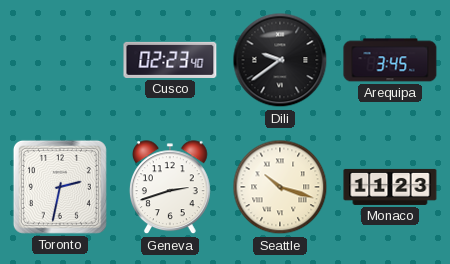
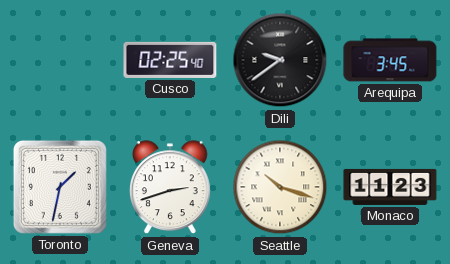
Cusco: 02:23 -> 02:25 (170, 60)
Toronto: 2:32 -> 1:32 (60, 187)
